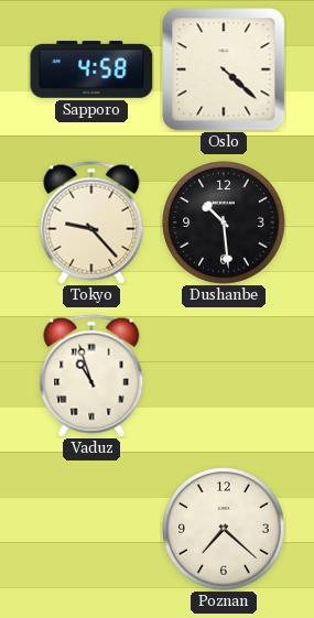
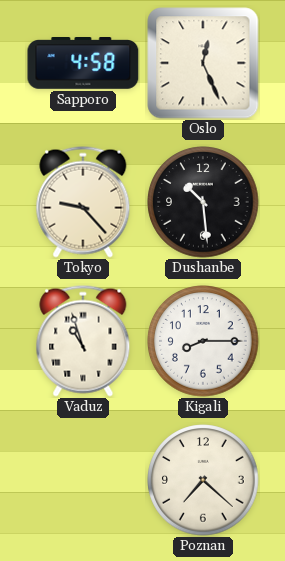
Oslo: 4:22 -> 12:26 (203, 63)
Kigali: none -> 8:15 (203, 341)
